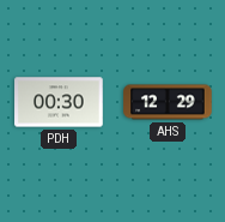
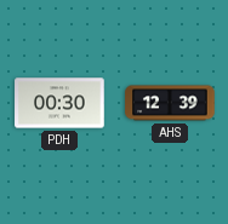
AHS: 12:29 -> 12:39 (170, 103)
